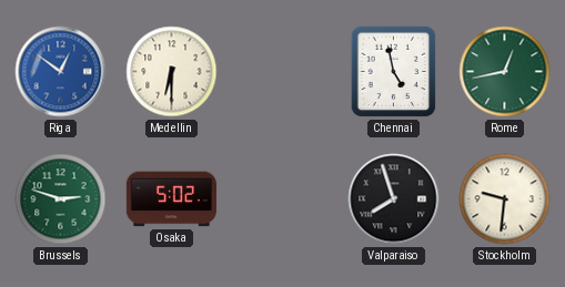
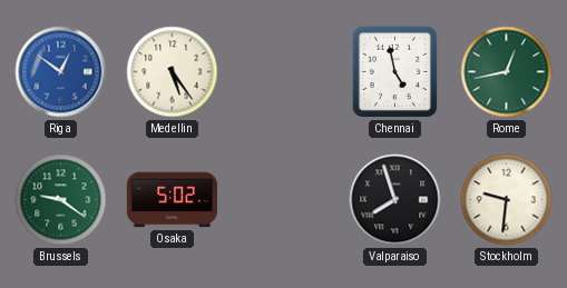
Medellin: 6:30 -> 5:24 (173, 72)
Brussels: 2:48 -> 9:21 (61, 200)
